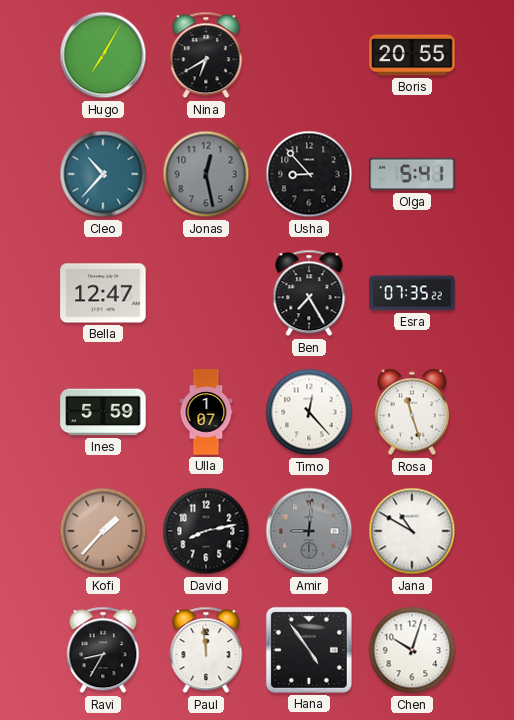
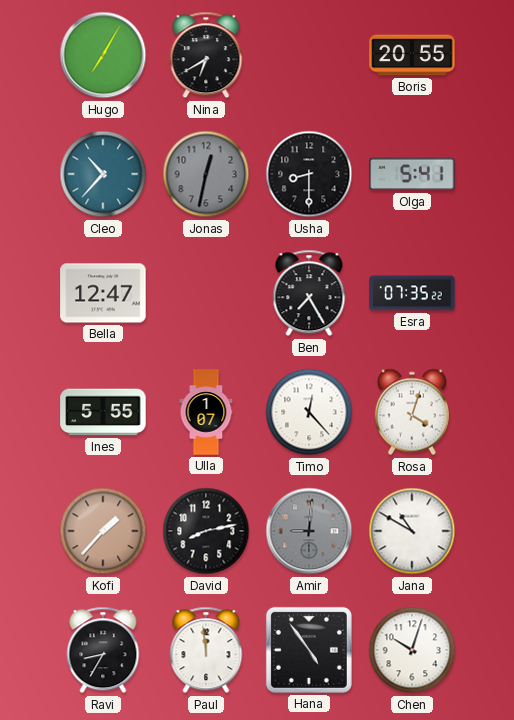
Jonas: 12:28 -> 12:32 (206, 174)
Usha: 8:53 -> 8:30 (309, 174)
Ines: 5:59 -> 5:55 (103, 412)
Rosa: 11:27 -> 4:03 (412, 412)
